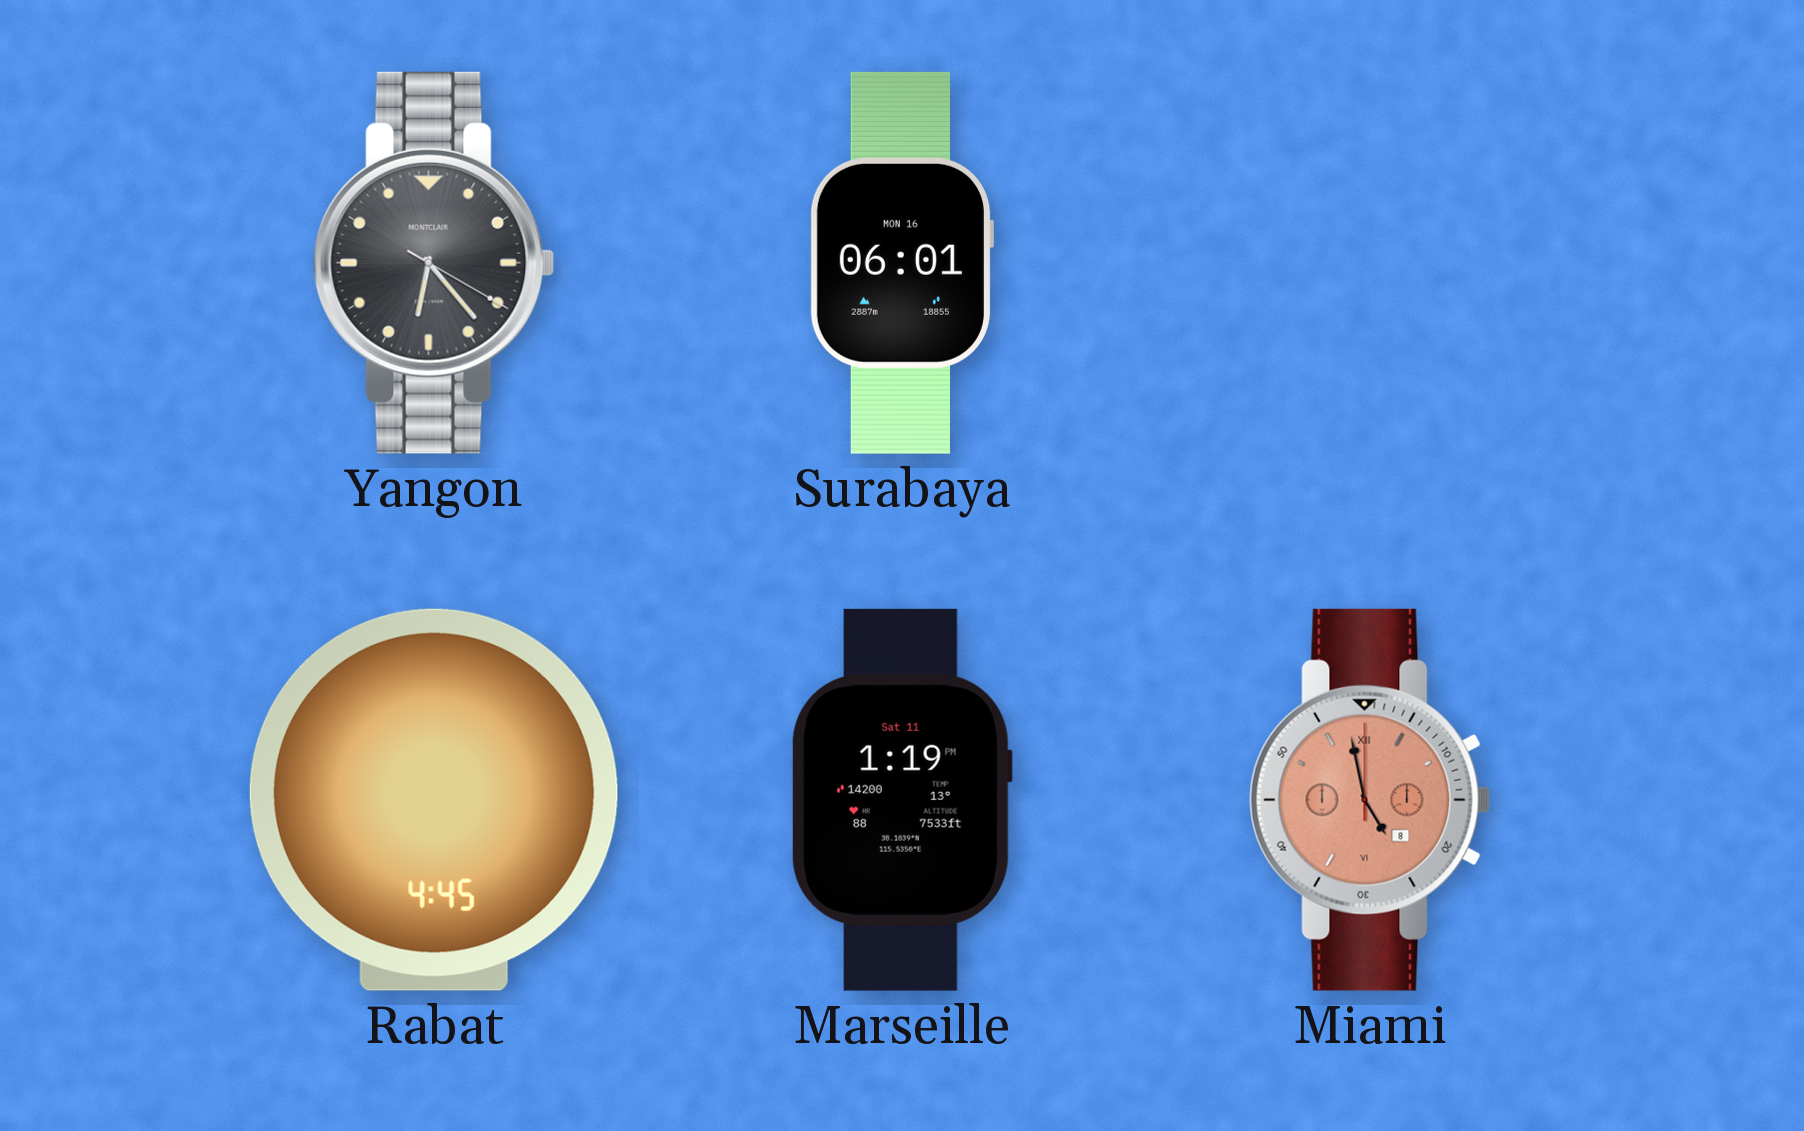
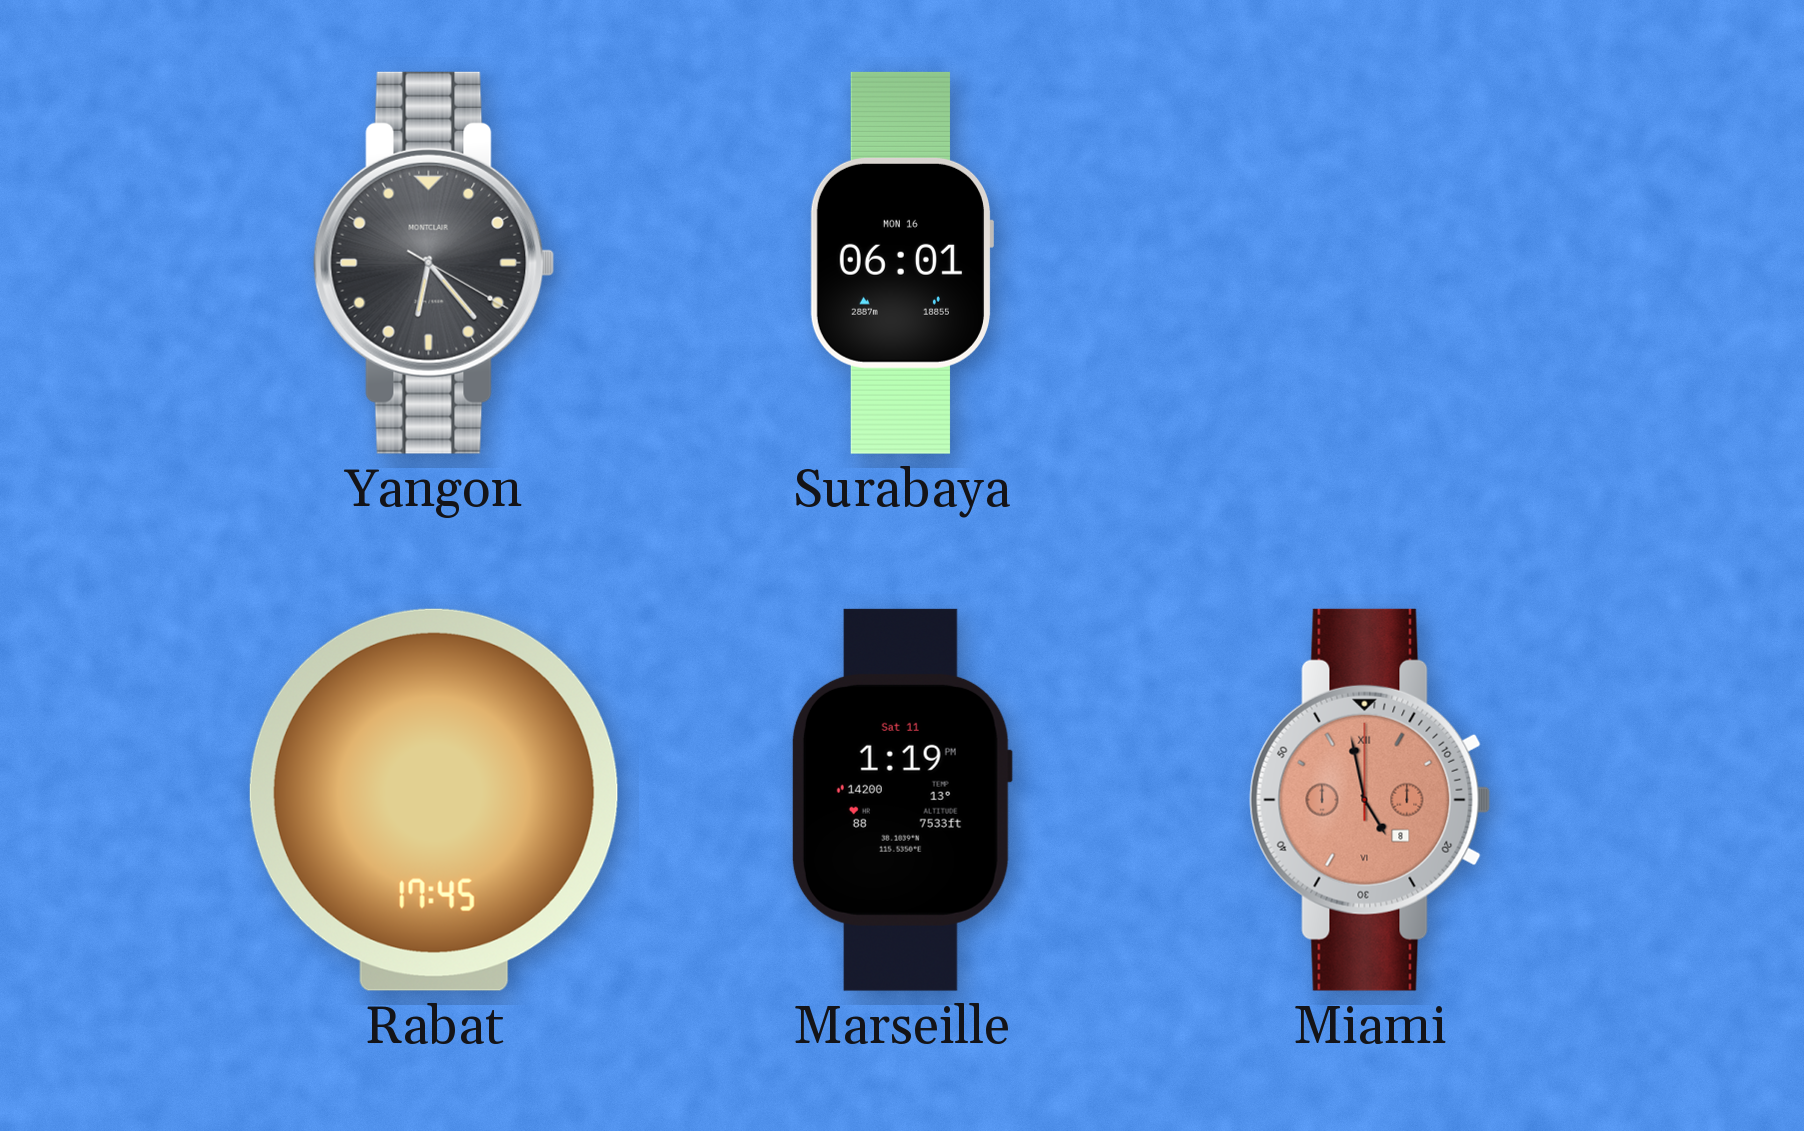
Rabat: 4:45 -> 17:45 (434, 800)
